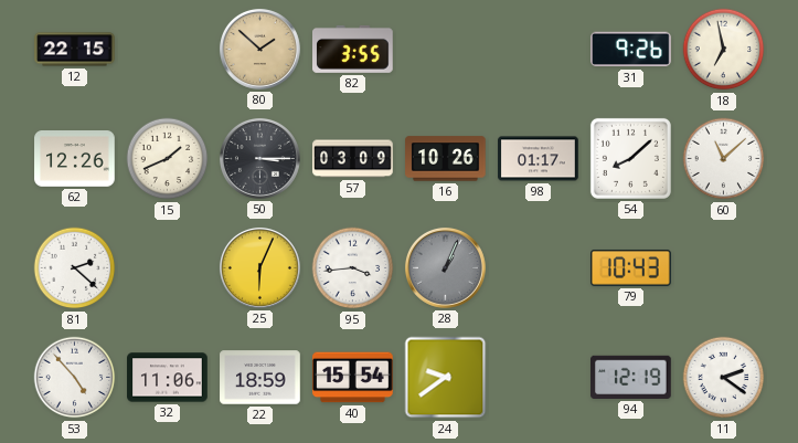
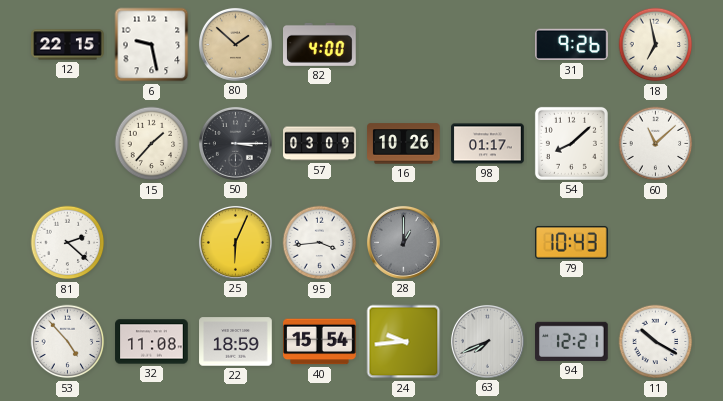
6: none -> 9:28 (152, 45)
82: 3:55 -> 4:00 (320, 44)
62: 12:26 -> none (75, 159)
15: 1:41 -> 1:37 (152, 144)
28: 1:04 -> 1:00 (403, 242)
32: 11:06 -> 11:08 (152, 342)
24: 9:39 -> 9:44 (404, 342)
63: none -> 7:41 (487, 341)
94: 12:19 -> 12:21 (572, 341)
11: 2:21 -> 10:20 (656, 342)
